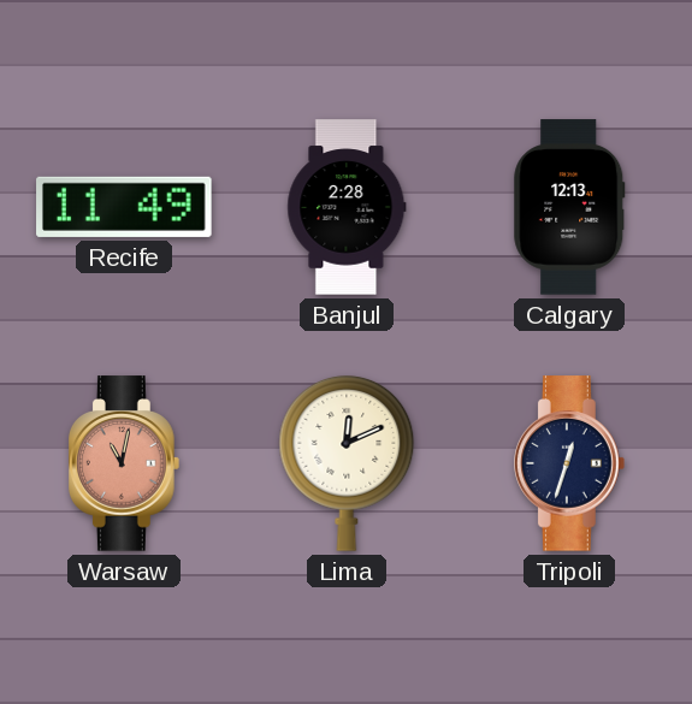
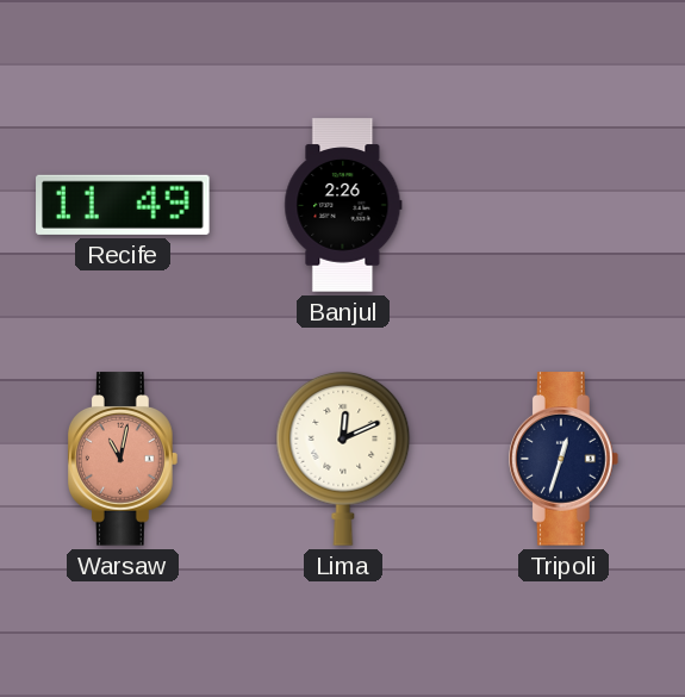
Banjul: 2:28 -> 2:26 (343, 205)
Calgary: 12:13 -> none (569, 207)
